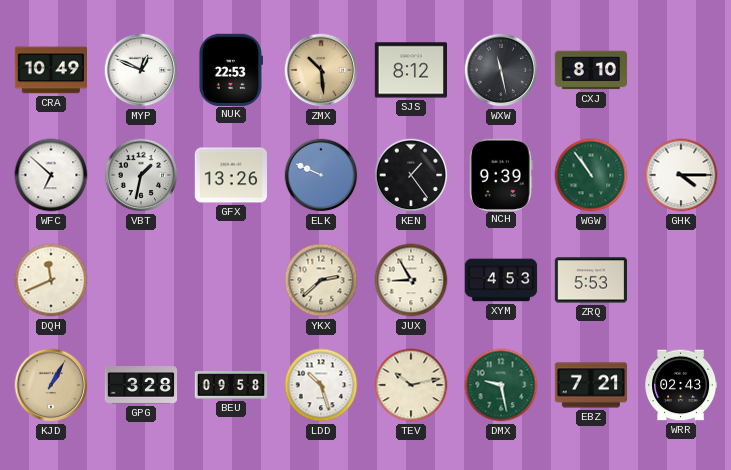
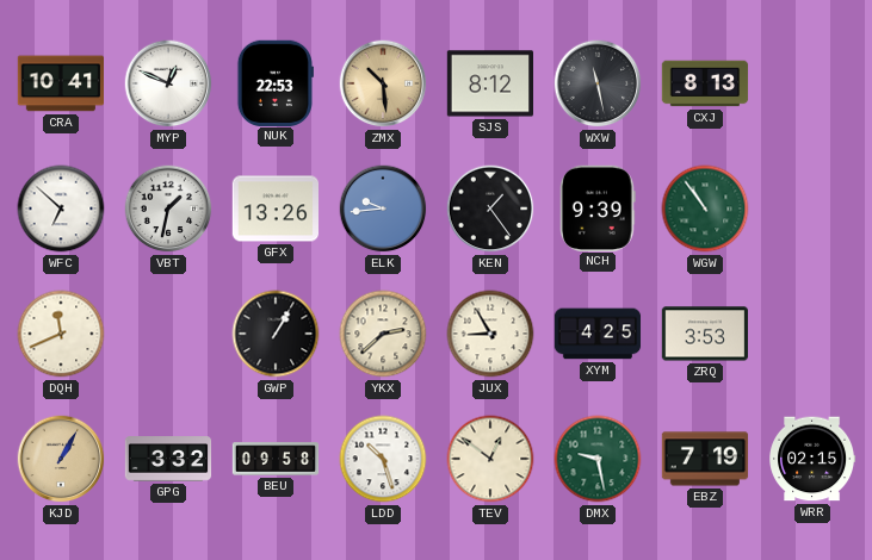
CRA: 10:49 -> 10:41 (60, 83)
CXJ: 8:10 -> 8:13 (705, 83)
ELK: 9:49 -> 9:44 (383, 209)
GHK: 4:15 -> none (681, 175)
GWP: none -> 1:05 (276, 334)
XYM: 4:53 -> 4:25 (598, 334)
ZRQ: 5:53 -> 3:53 (704, 334)
GPG: 3:28 -> 3:32 (168, 459)
TEV: 10:13 -> 12:51 (490, 459)
EBZ: 7:21 -> 7:19 (705, 459)
WRR: 02:43 -> 02:15 (812, 459)
